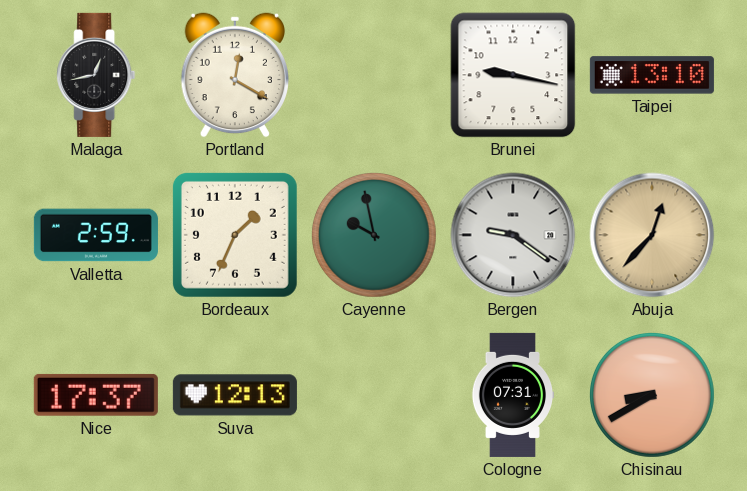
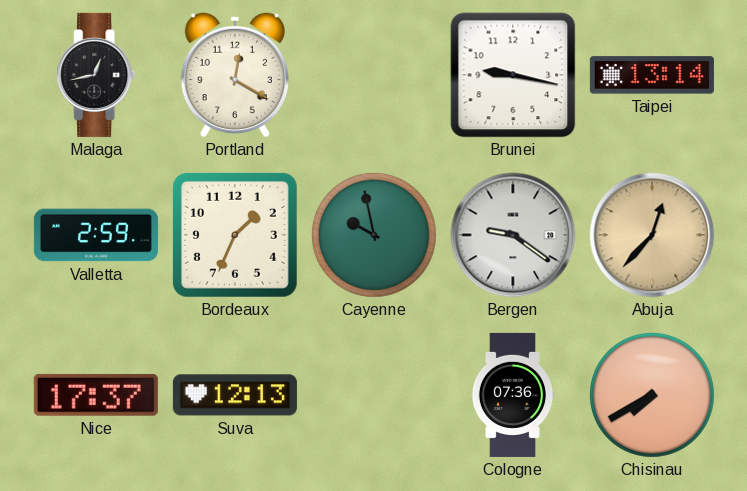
Taipei: 13:10 -> 13:14 (652, 75)
Cologne: 07:31 -> 07:36 (513, 395)
Chisinau: 8:40 -> 7:40 (652, 395)
